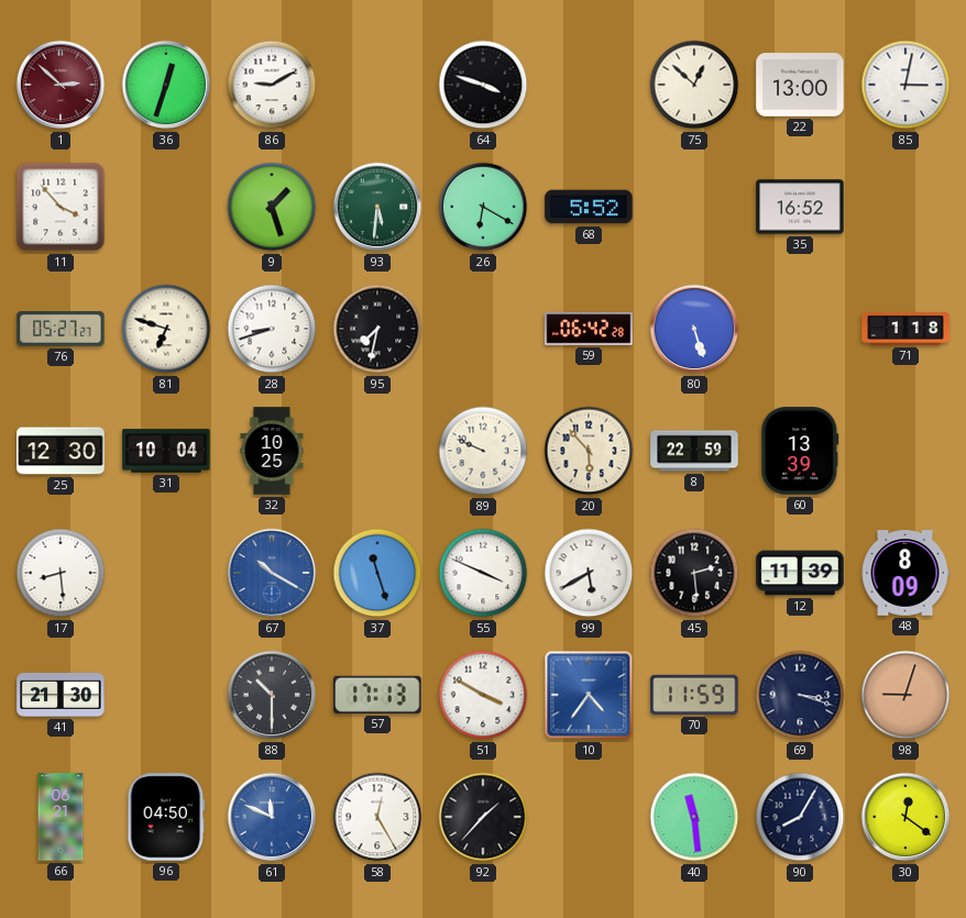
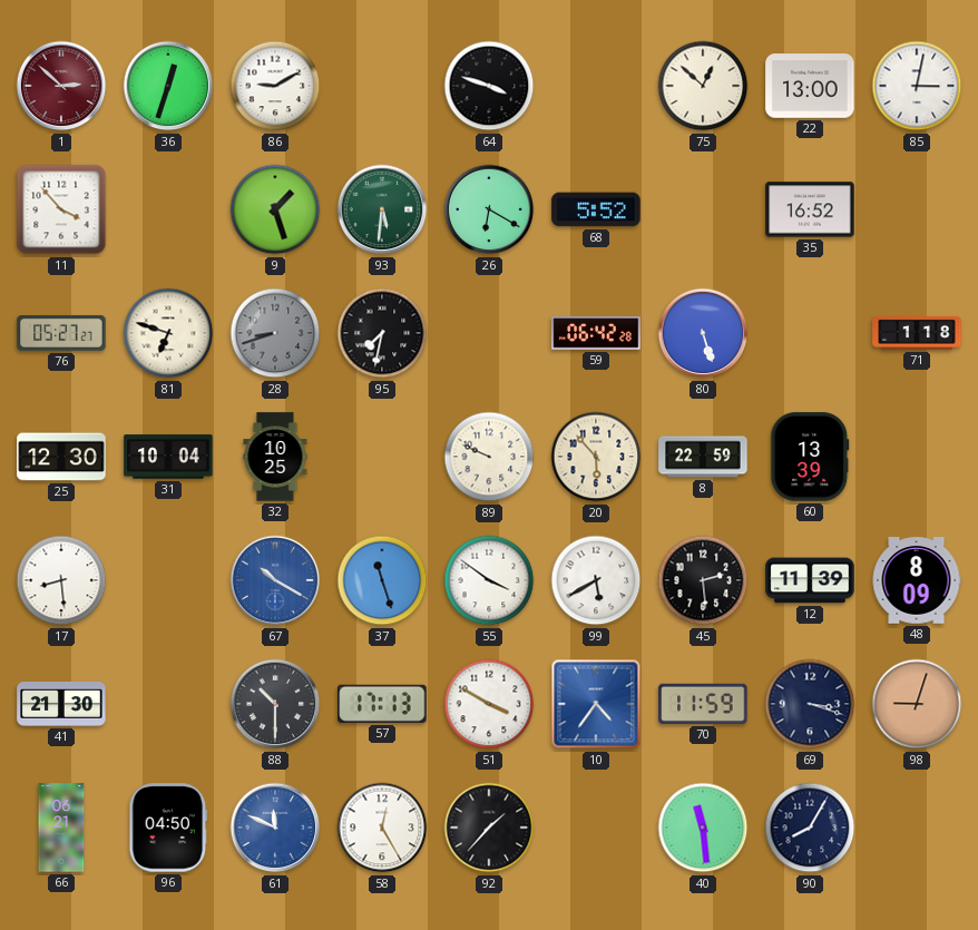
28 dial: white -> grey (275, 333)
55: 3:49 -> 3:51 (489, 580)
30: 12:21 -> none (905, 817)
